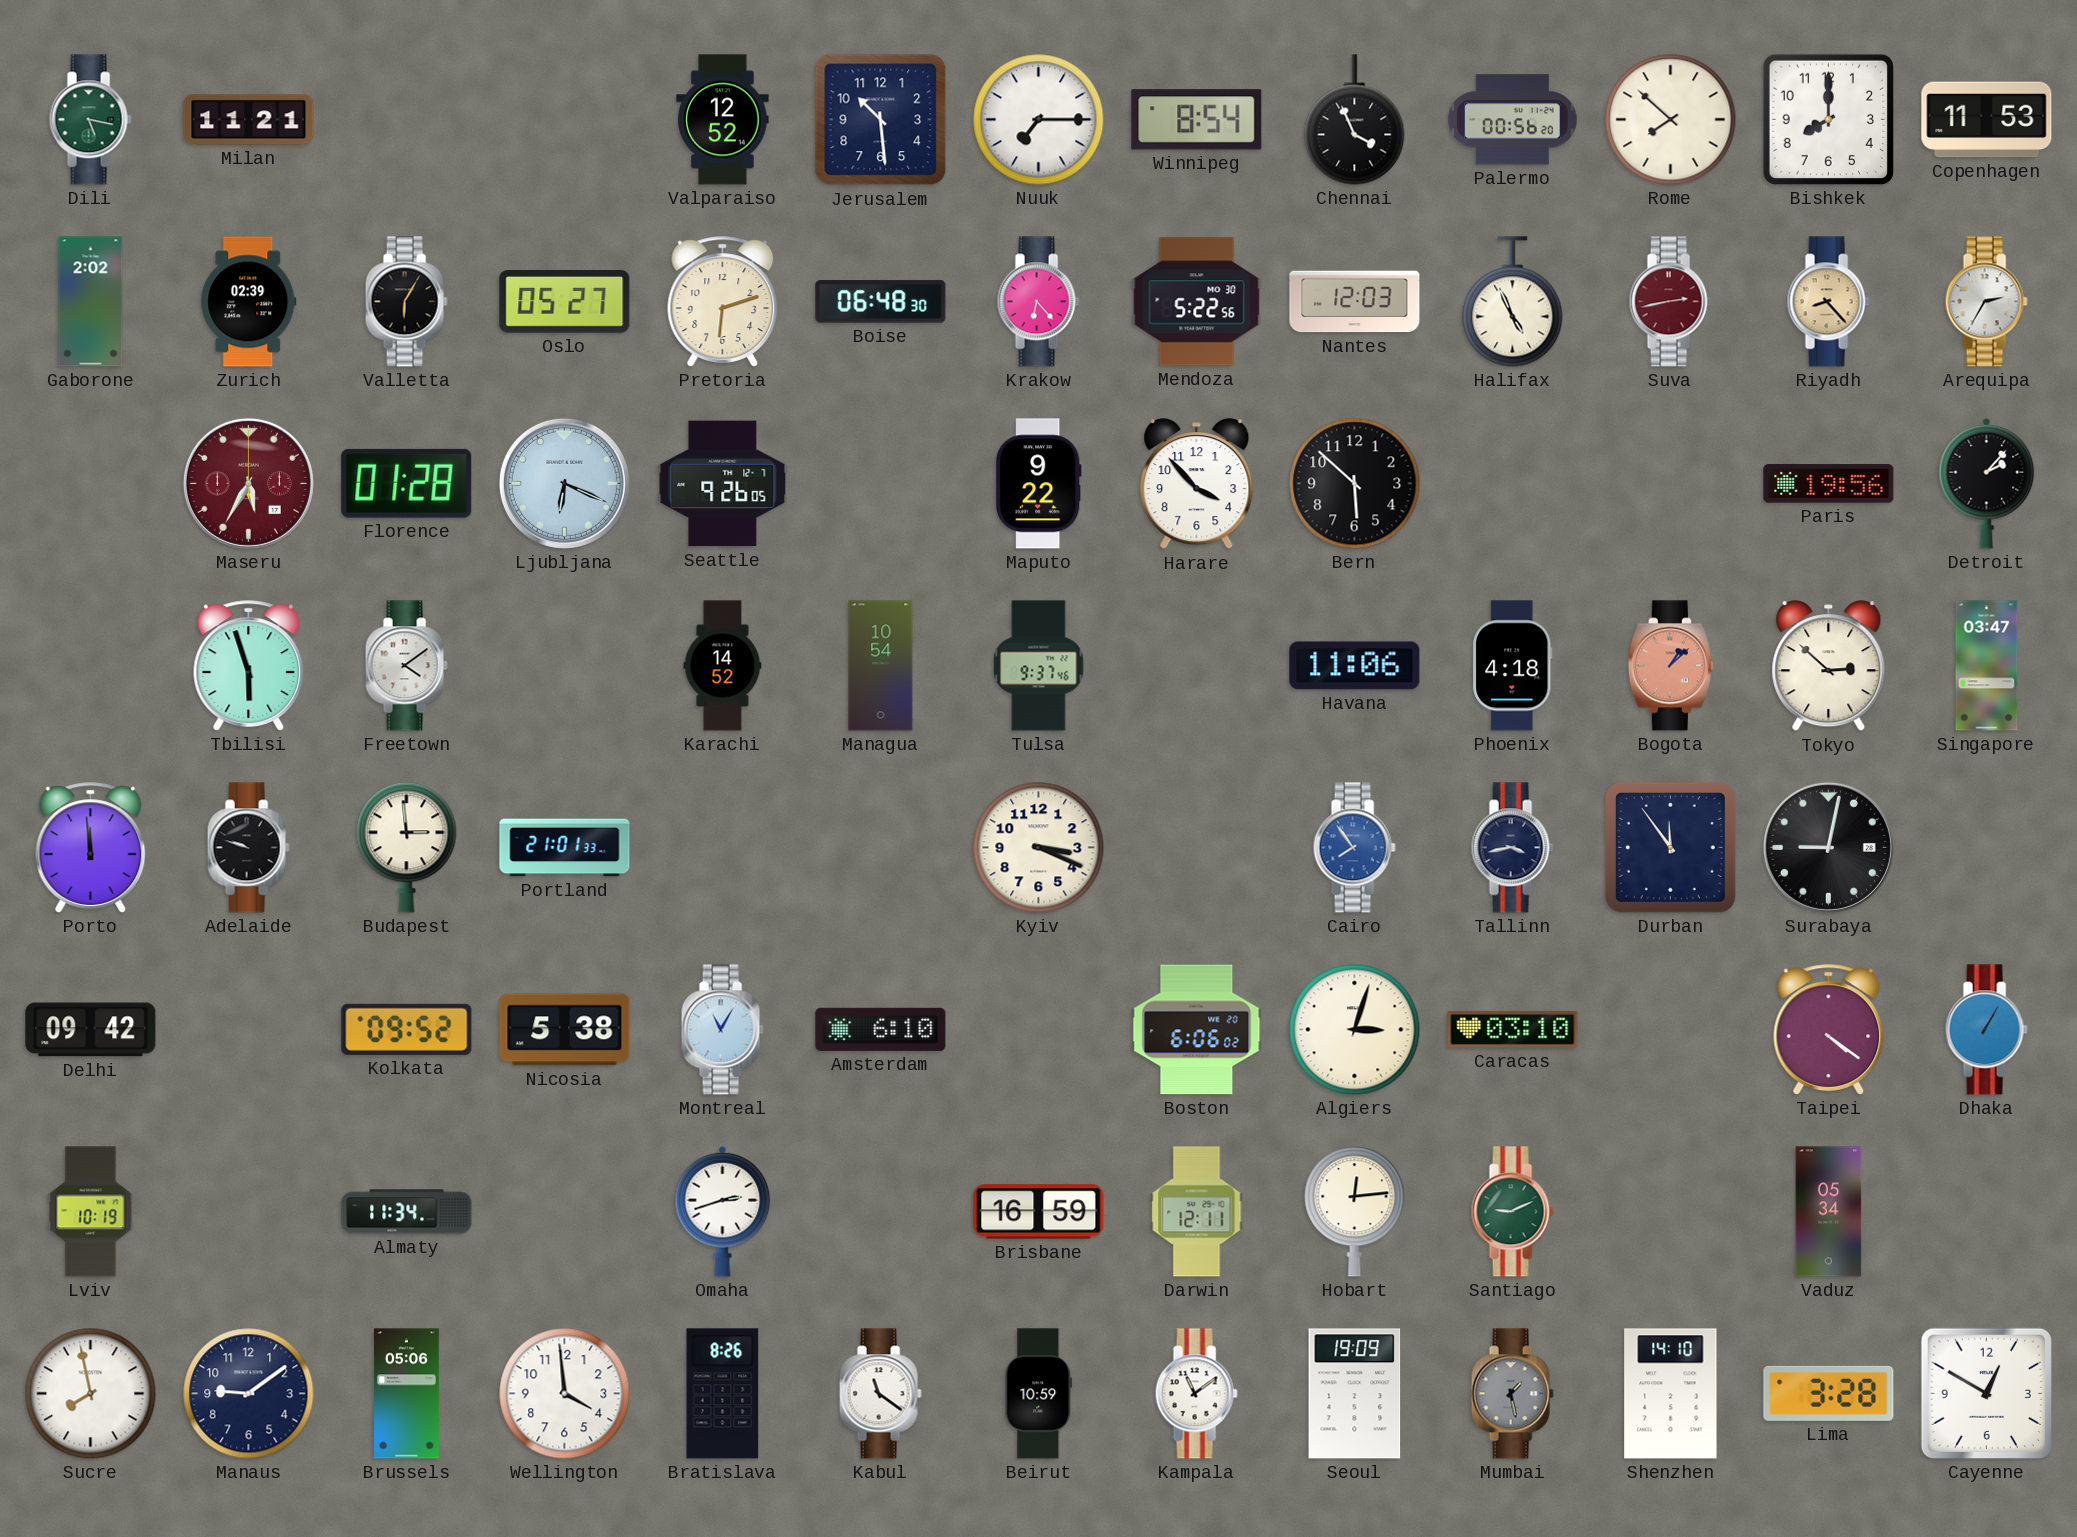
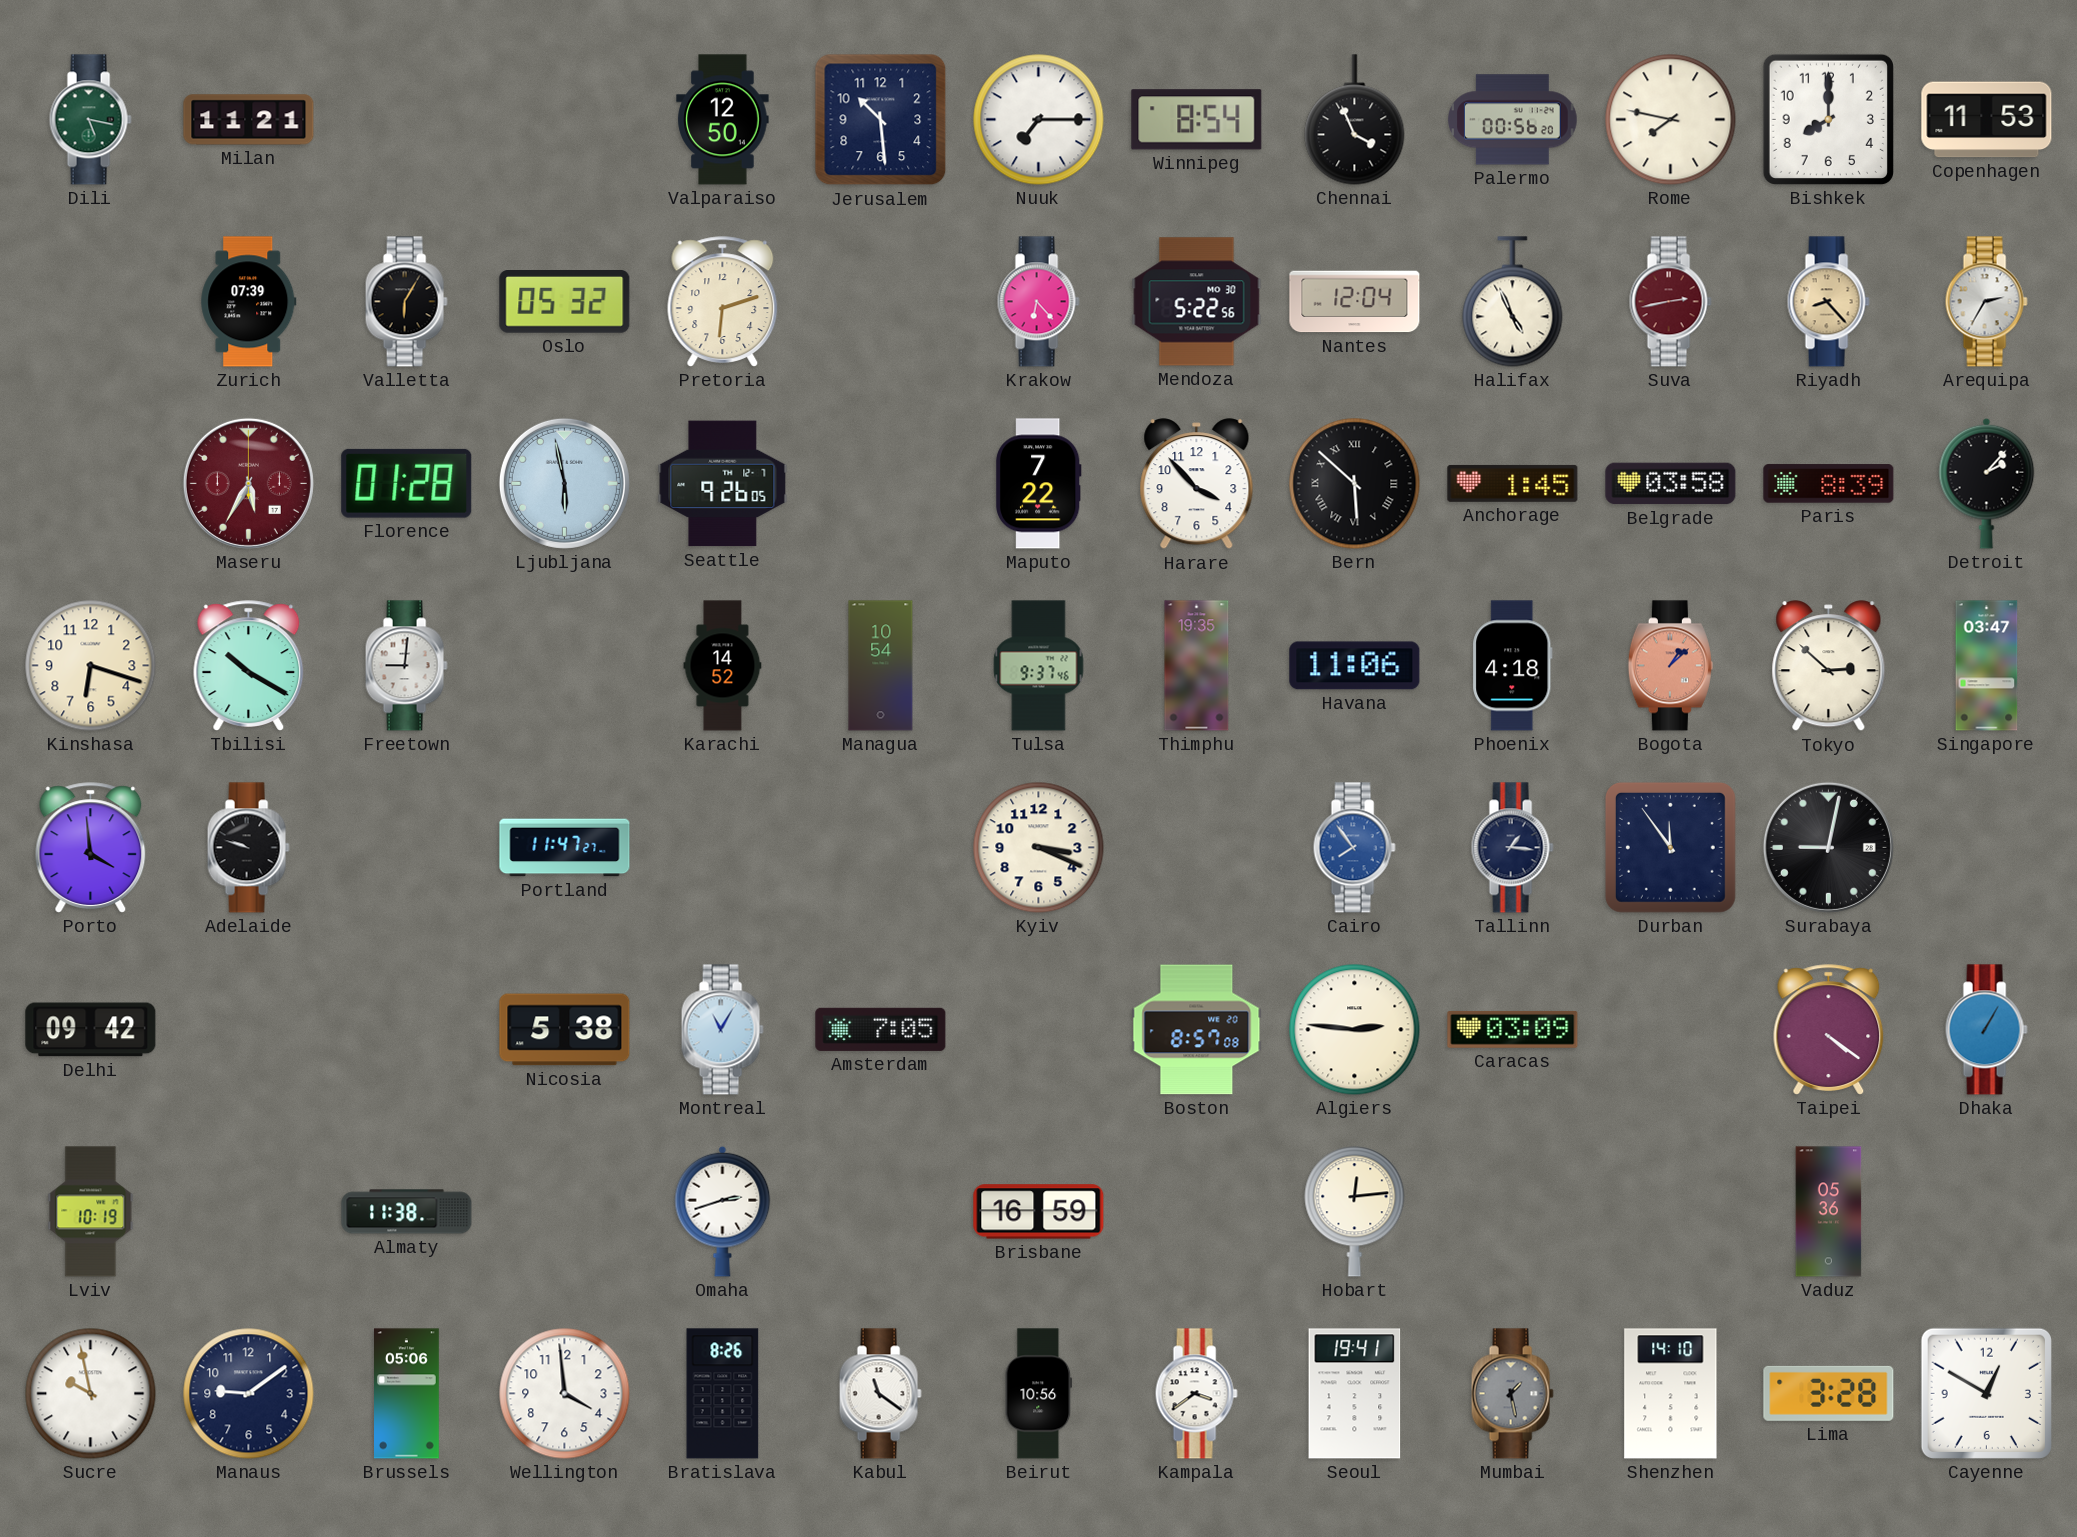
Valparaiso: 12:52 -> 12:50 (723, 120)
Rome: 7:52 -> 7:47 (1671, 120)
Gaborone: 2:02 -> none (91, 302)
Zurich: 02:39 -> 07:39 (249, 302)
Oslo: 05:27 -> 05:32 (565, 302)
Boise: 06:48 -> none (881, 302)
Nantes: 12:03 -> 12:04 (1355, 302)
Ljubljana: 6:19 -> 5:58 (564, 483)
Maputo: 9:22 -> 7:22 (1038, 484)
Bern numerals: Arabic -> Roman (1355, 484)
Anchorage: none -> 1:45 (1513, 483)
Belgrade: none -> 03:58 (1671, 484)
Paris: 19:56 -> 8:39 (1829, 484)
Kinshasa: none -> 6:18 (91, 666)
Tbilisi: 5:57 -> 10:20 (249, 666)
Freetown: 4:09 -> 9:01 (406, 666)
Thimphu: none -> 19:35 (1197, 666)
Porto: 11:59 -> 3:59 (91, 848)
Budapest: 2:59 -> none (407, 848)
Portland: 21:01 -> 11:47 (565, 848)
Tallinn: 3:43 -> 1:16 (1512, 848)
Kolkata: 09:52 -> none (407, 1029)
Amsterdam: 6:10 -> 7:05 (881, 1029)
Boston: 6:06 -> 8:57 (1197, 1030)
Algiers: 3:03 -> 2:46 (1355, 1030)
Caracas: 03:10 -> 03:09 (1513, 1029)
Almaty: 11:34 -> 11:38 (407, 1212)
Darwin: 12:11 -> none (1197, 1212)
Santiago: 9:11 -> none (1512, 1212)
Vaduz: 05:34 -> 05:36 (1829, 1212)
Sucre: 7:58 -> 9:58 (91, 1394)
Beirut: 10:59 -> 10:56 (1039, 1394)
Kampala: 11:09 -> 3:39 (1196, 1394)
Seoul: 19:09 -> 19:41 (1355, 1394)
